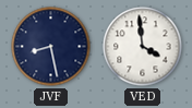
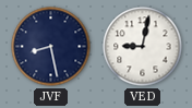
VED: 3:59 -> 9:02 (143, 47)
